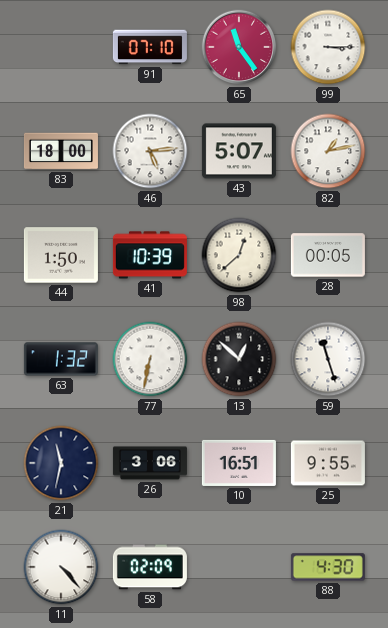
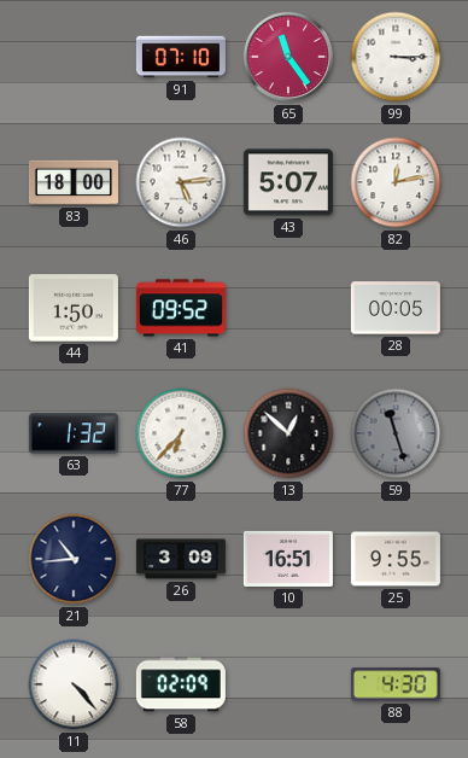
82: 1:13 -> 12:13 (396, 182)
41: 10:39 -> 09:52 (181, 308)
98: 12:38 -> none (239, 255)
77: 6:32 -> 6:37 (181, 433)
59 dial: white -> grey (396, 433)
21: 11:32 -> 10:44 (74, 559)
26: 3:06 -> 3:09 (181, 559)
